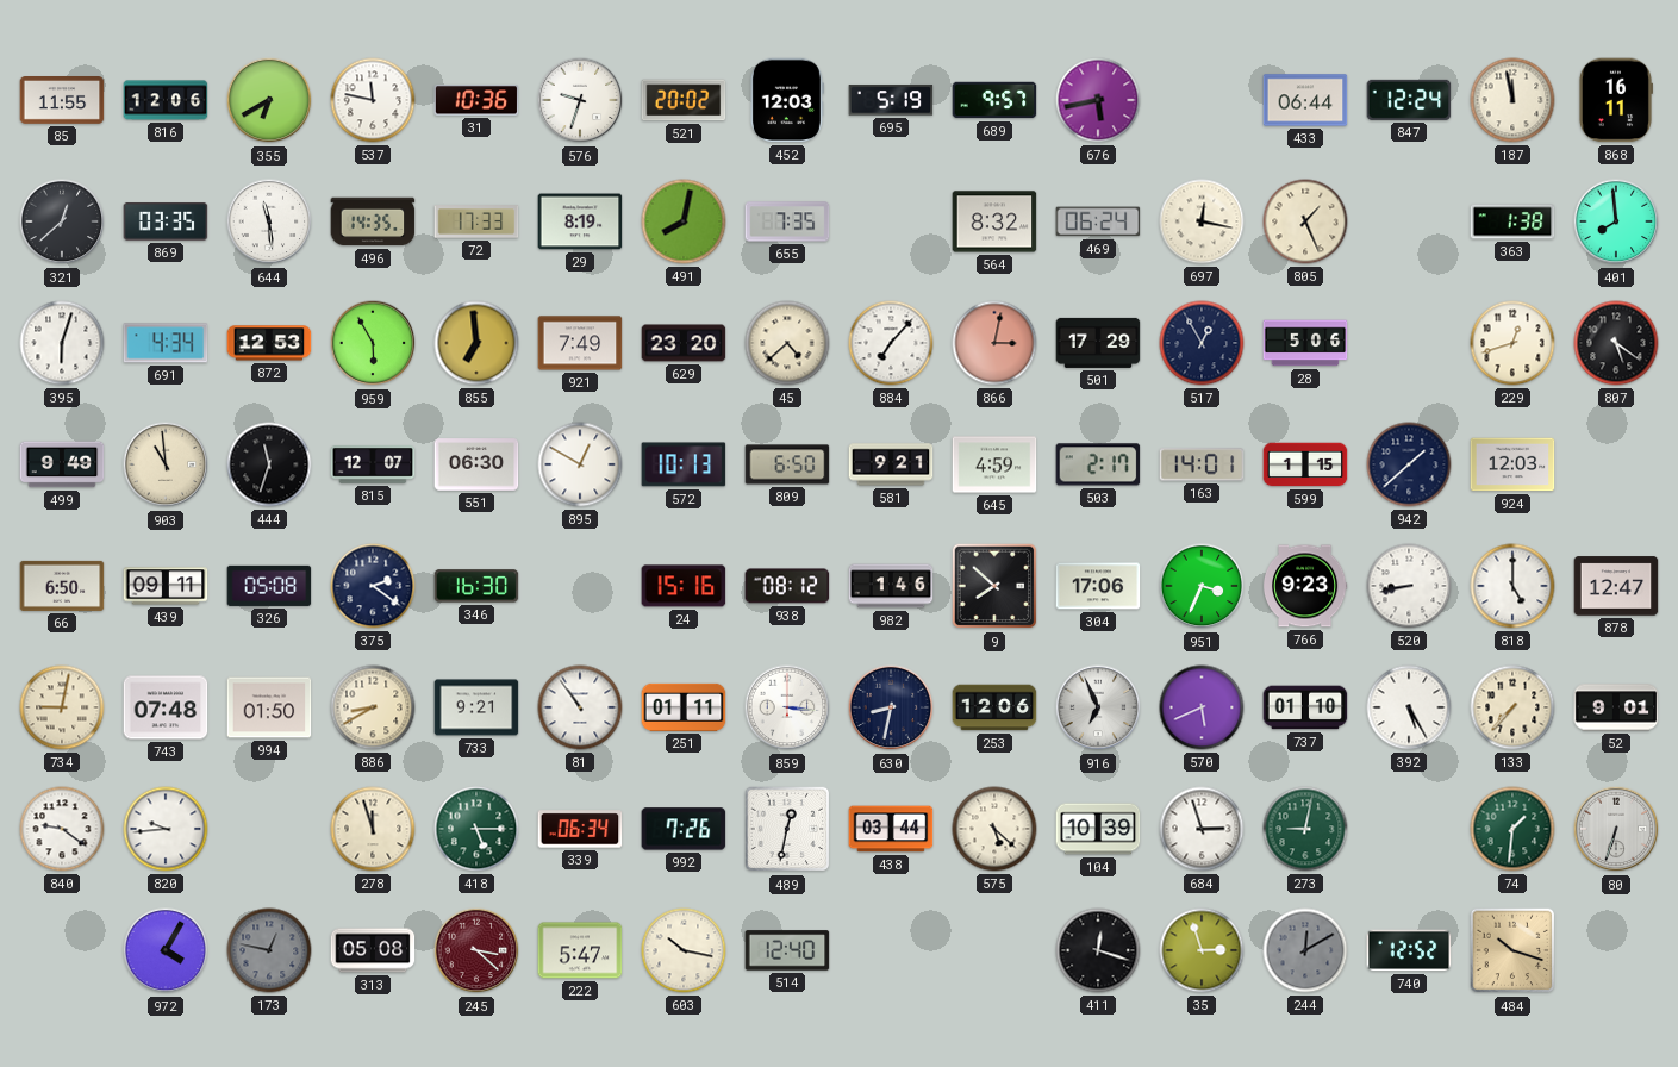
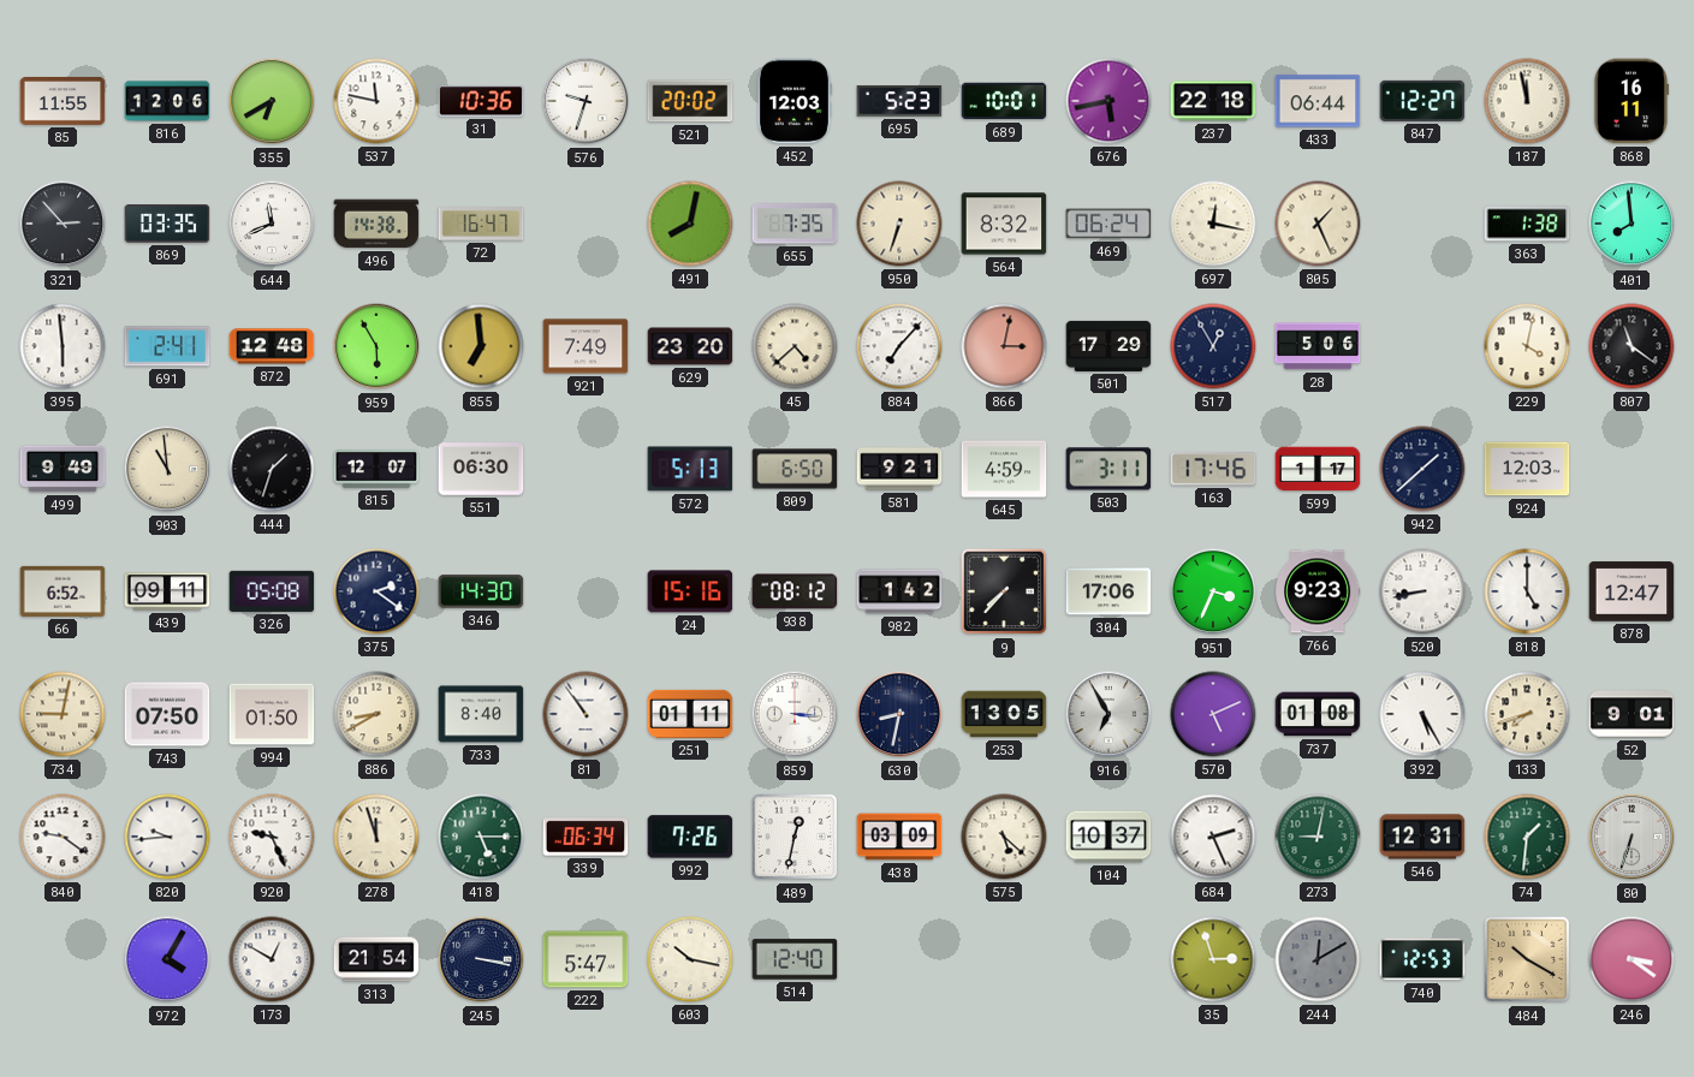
695: 5:19 -> 5:23 (899, 101)
689: 9:57 -> 10:01 (1004, 101)
237: none -> 22:18 (1213, 101)
847: 12:24 -> 12:27 (1422, 101)
321: 12:38 -> 2:53 (63, 224)
644: 11:29 -> 11:41 (272, 224)
496: 14:35 -> 14:38 (376, 224)
72: 17:33 -> 16:47 (481, 224)
29: 8:19 -> none (580, 221)
950: none -> 6:33 (899, 224)
395: 6:03 -> 5:59 (63, 346)
691: 4:34 -> 2:41 (167, 346)
872: 12:53 -> 12:48 (272, 346)
229: 12:42 -> 4:02 (1527, 346)
807: 5:21 -> 11:21 (1631, 346)
444: 11:33 -> 1:33 (272, 469)
895: 12:50 -> none (580, 464)
572: 10:13 -> 5:13 (690, 469)
503: 2:17 -> 3:11 (1108, 469)
163: 14:01 -> 17:46 (1213, 469)
599: 1:15 -> 1:17 (1318, 469)
66: 6:50 -> 6:52 (63, 591)
346: 16:30 -> 14:30 (481, 591)
982: 1:46 -> 1:42 (899, 591)
9: 7:52 -> 7:37 (1004, 591)
743: 07:48 -> 07:50 (167, 714)
733: 9:21 -> 8:40 (481, 714)
253: 12:06 -> 13:05 (1004, 714)
916: 6:56 -> 6:55 (1108, 714)
570: 5:41 -> 5:11 (1213, 714)
737: 01:10 -> 01:08 (1318, 714)
133: 7:37 -> 7:42 (1527, 714)
920: none -> 9:26 (272, 837)
438: 03:44 -> 03:09 (899, 837)
104: 10:39 -> 10:37 (1108, 837)
684: 2:57 -> 2:26 (1213, 837)
546: none -> 12:31 (1422, 837)
173: 12:47 -> 12:50 (272, 959)
173 dial: grey -> white (272, 959)
313: 05:08 -> 21:54 (376, 959)
245: 3:22 -> 3:17 (481, 959)
245 dial: burgundy -> navy (481, 959)
411: 12:18 -> none (1098, 950)
740: 12:52 -> 12:53 (1422, 959)
484: 10:18 -> 10:20 (1527, 959)
246: none -> 3:21 (1631, 959)
